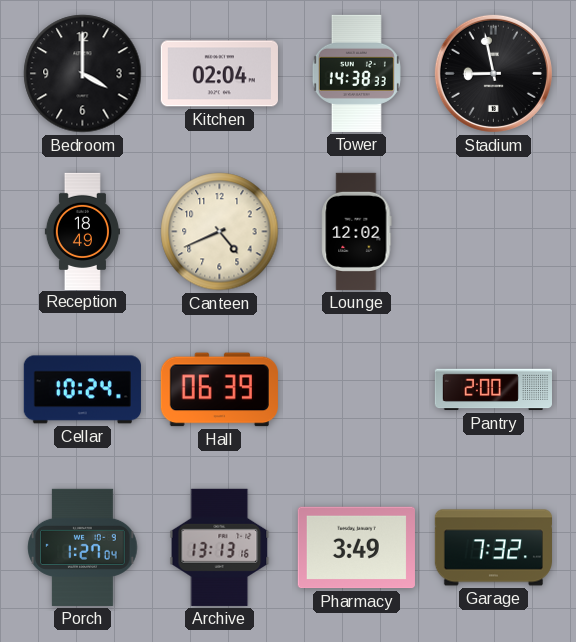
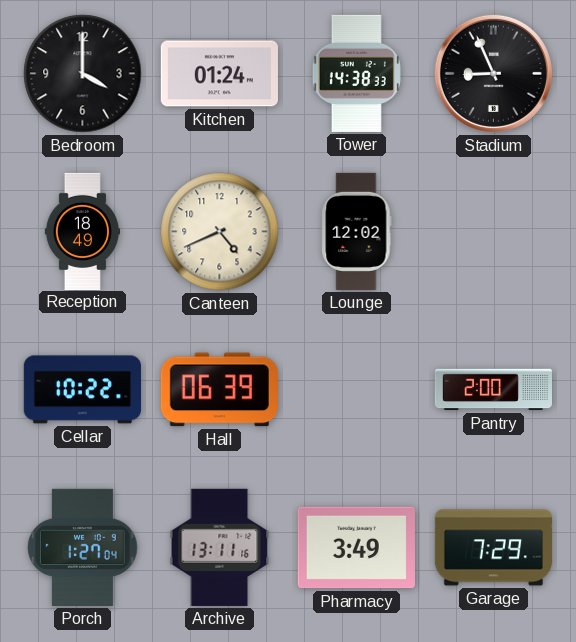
Kitchen: 02:04 -> 01:24 (219, 74)
Stadium: 8:58 -> 8:56 (493, 73)
Cellar: 10:24 -> 10:22 (82, 390)
Archive: 13:13 -> 13:11 (220, 547)
Garage: 7:32 -> 7:29 (493, 548)
